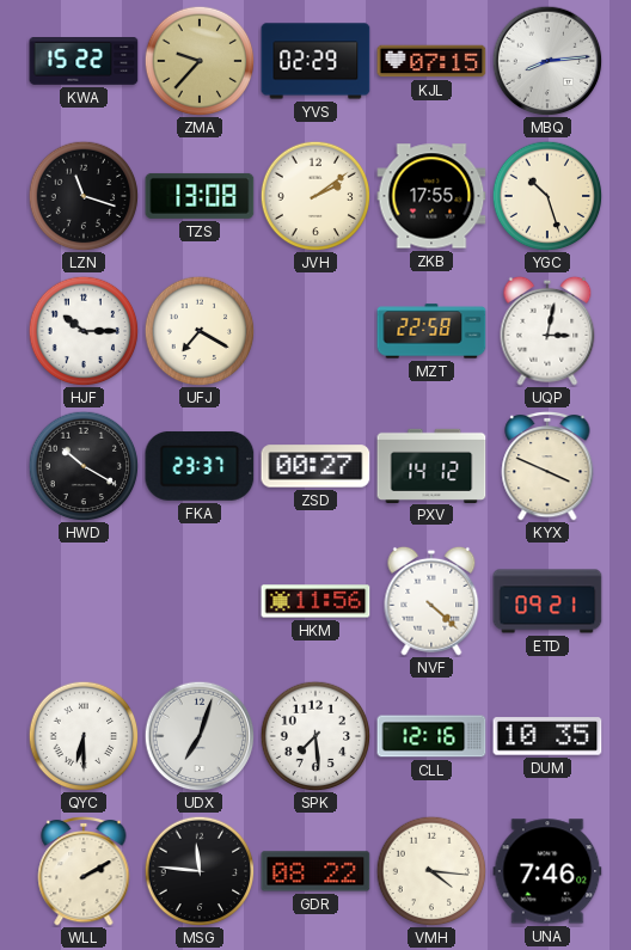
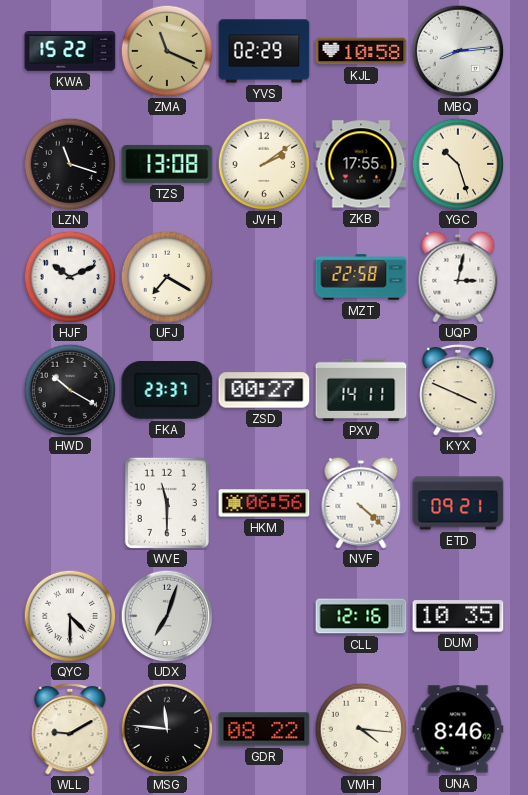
ZMA: 9:37 -> 11:19 (167, 51)
KJL: 07:15 -> 10:58 (361, 51)
HJF: 10:15 -> 10:11 (70, 277)
PXV: 14:12 -> 14:11 (361, 389)
WVE: none -> 11:30 (167, 503)
HKM: 11:56 -> 06:56 (264, 503)
QYC: 6:30 -> 4:30 (70, 616)
SPK: 7:29 -> none (315, 736)
WLL: 2:10 -> 9:10 (70, 729)
UNA: 7:46 -> 8:46 (458, 729)
